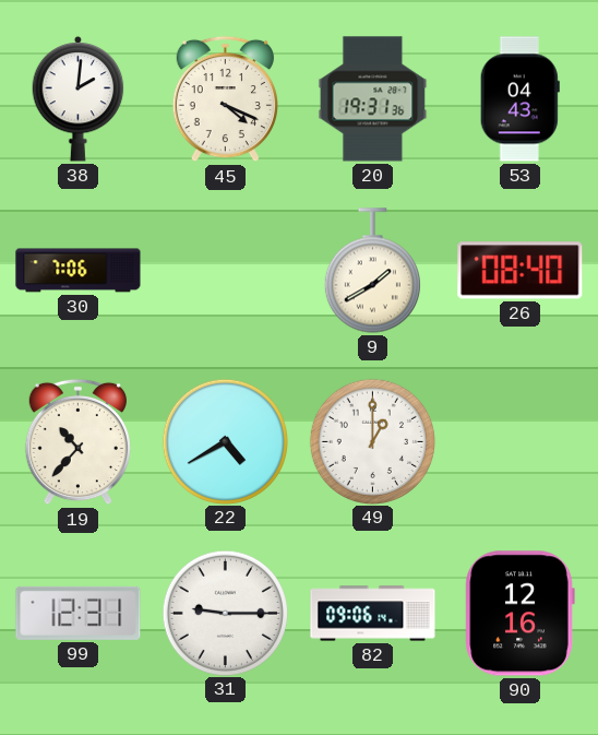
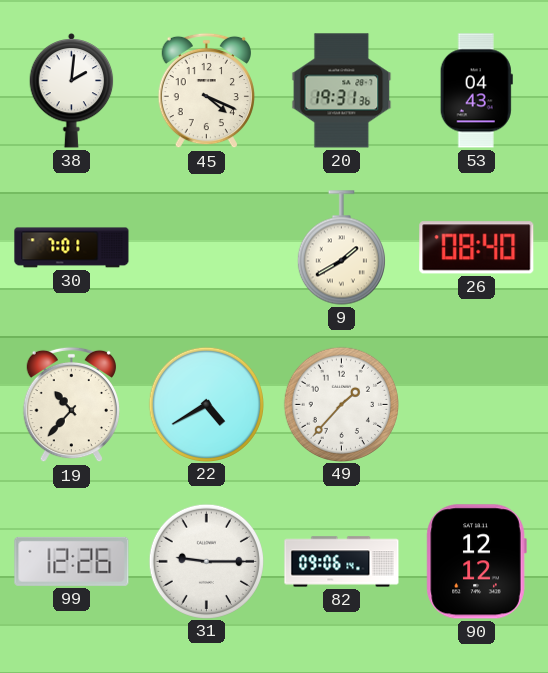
30: 7:06 -> 7:01 (72, 248)
49: 1:00 -> 1:37 (341, 404)
99: 12:31 -> 12:26 (72, 561)
90: 12:16 -> 12:12 (476, 562)
